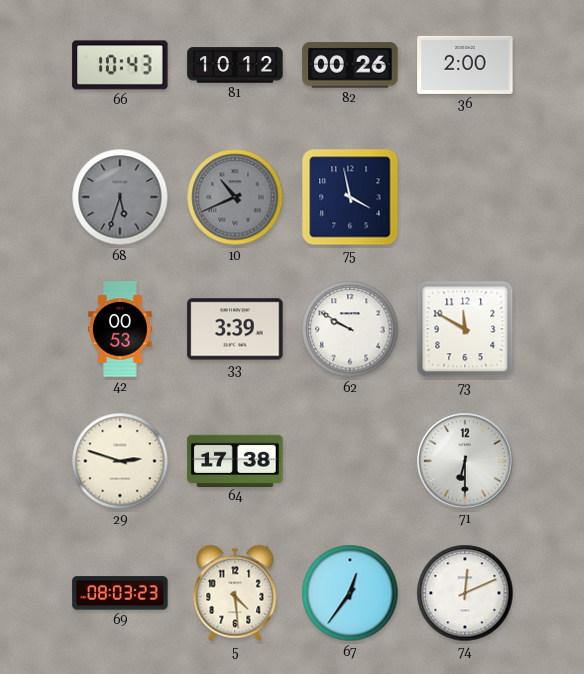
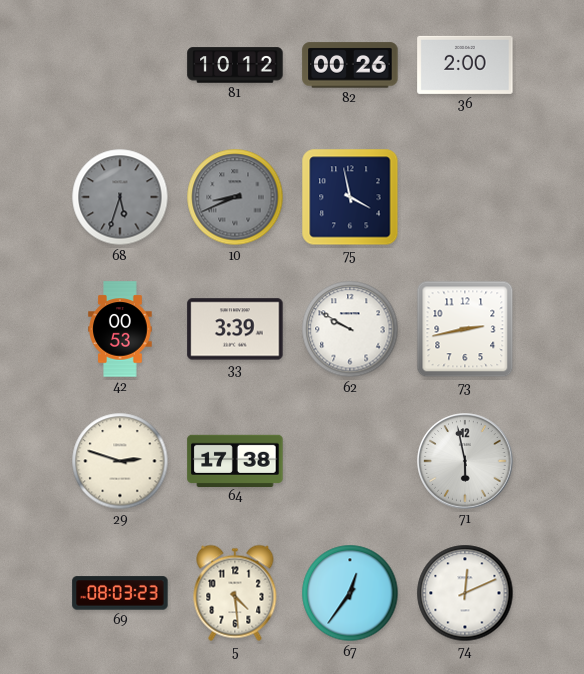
66: 10:43 -> none (120, 65)
10: 10:41 -> 8:41 (235, 197)
73: 11:50 -> 2:43 (465, 329)
71: 6:30 -> 5:58 (465, 461)
